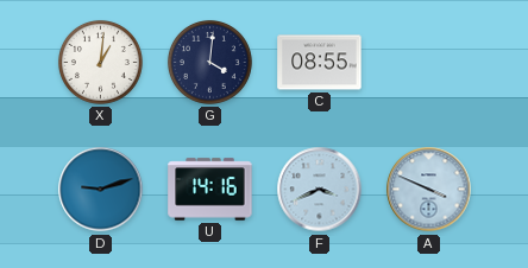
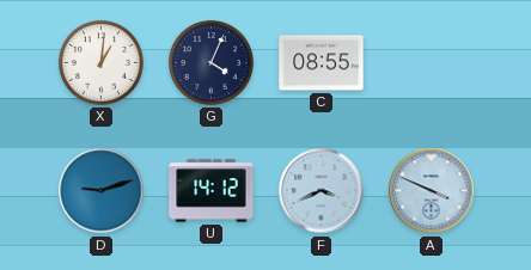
G: 4:01 -> 4:04 (210, 62)
U: 14:16 -> 14:12 (212, 191)
